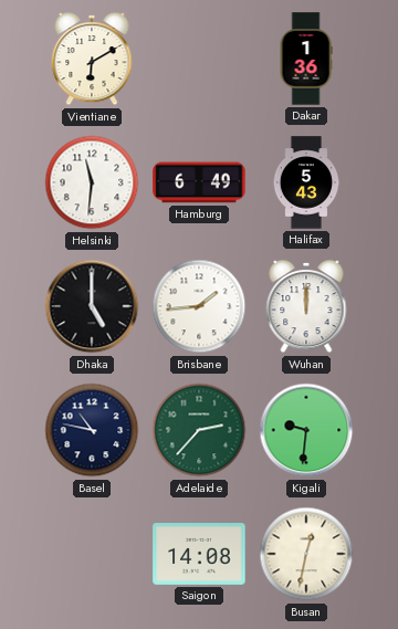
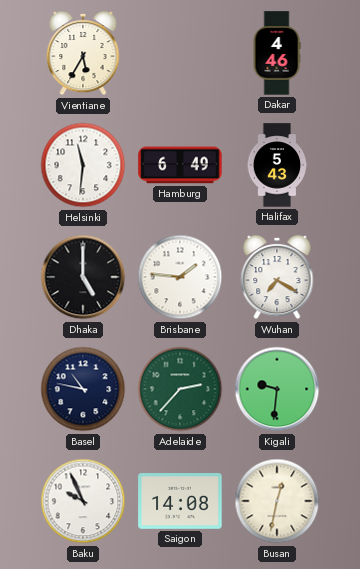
Vientiane: 6:10 -> 5:35 (83, 53)
Dakar: 1:36 -> 4:46 (277, 53)
Brisbane: 1:44 -> 1:46 (180, 277)
Wuhan: 12:00 -> 7:20 (277, 277)
Baku: none -> 9:56 (83, 501)
